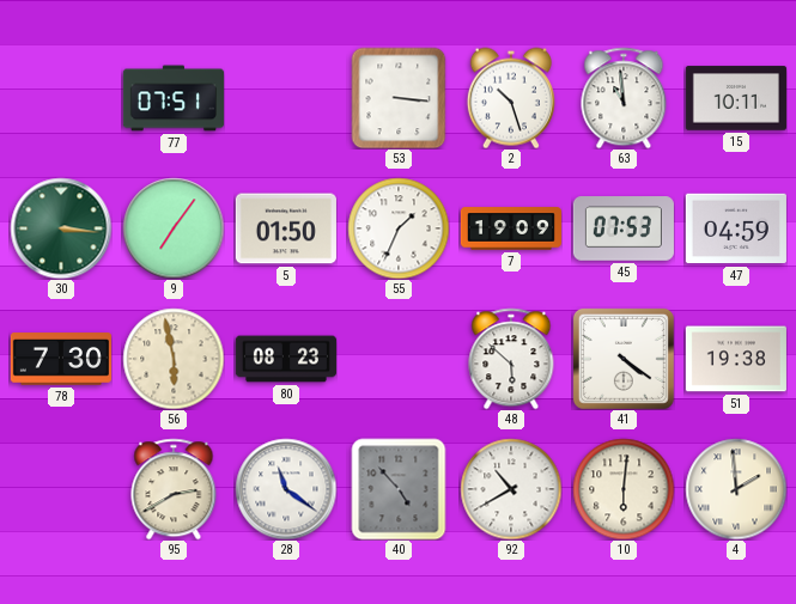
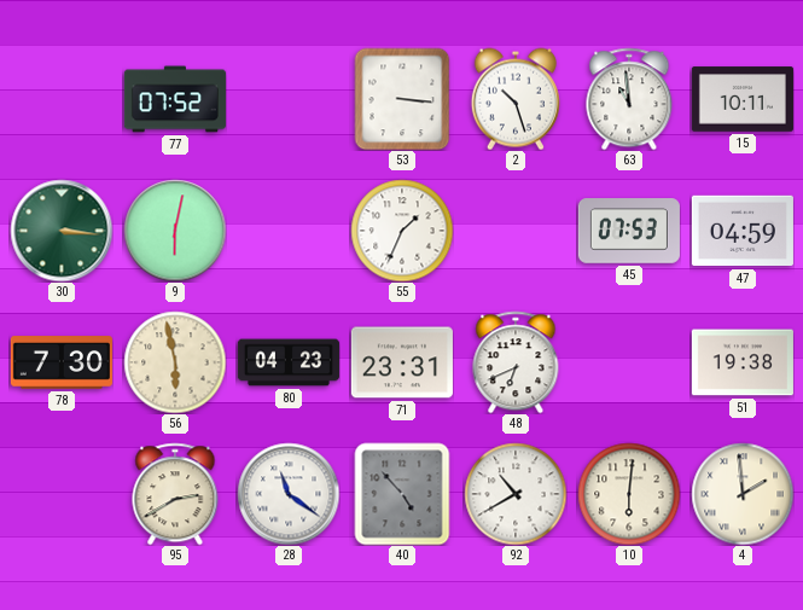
77: 07:51 -> 07:52 (175, 99)
9: 7:06 -> 6:02 (175, 231)
5: 01:50 -> none (286, 228)
7: 19:09 -> none (511, 228)
80: 08:23 -> 04:23 (289, 362)
71: none -> 23:31 (402, 362)
48: 5:52 -> 6:41 (516, 362)
41: 4:21 -> none (624, 359)
